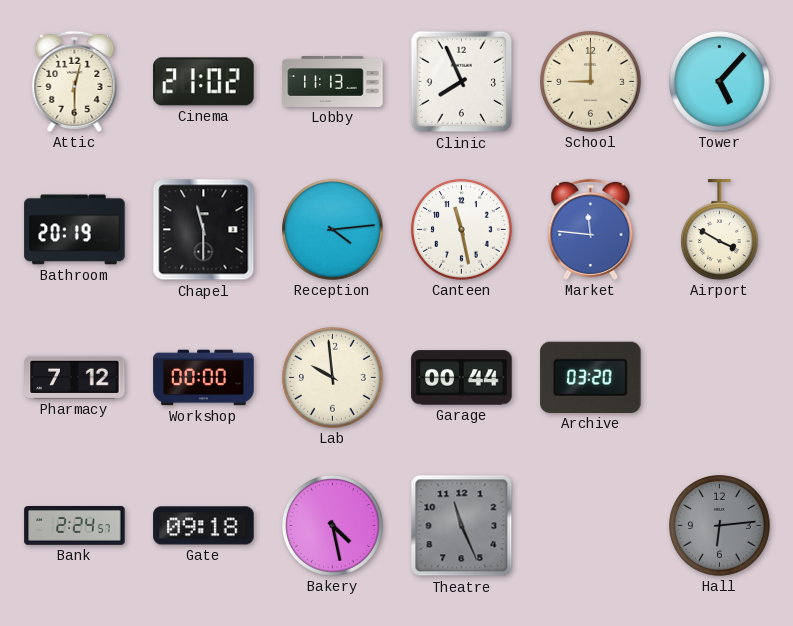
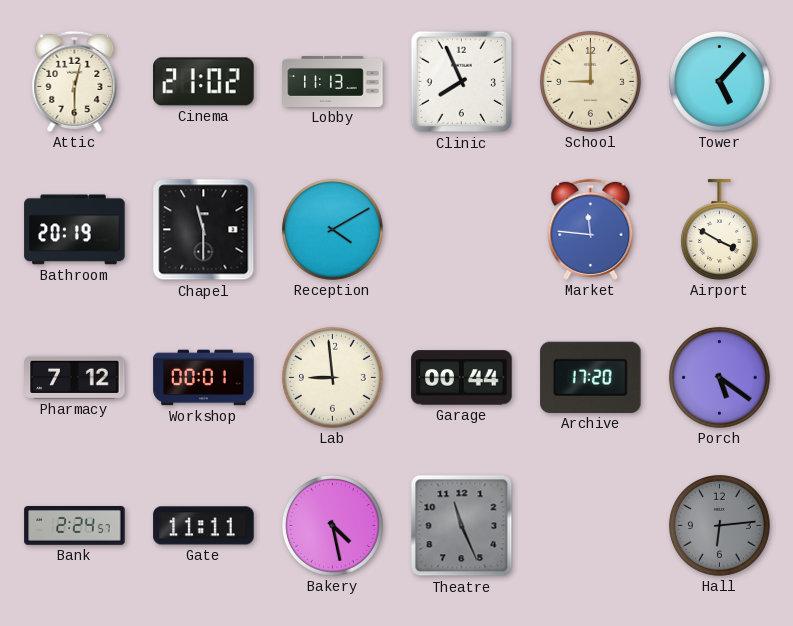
Reception: 4:14 -> 4:10 (332, 229)
Canteen: 11:28 -> none (461, 229)
Workshop: 00:00 -> 00:01 (204, 378)
Lab: 9:59 -> 8:59 (332, 377)
Archive: 03:20 -> 17:20 (591, 377)
Porch: none -> 5:21 (719, 377)
Gate: 09:18 -> 11:11 (204, 526)
